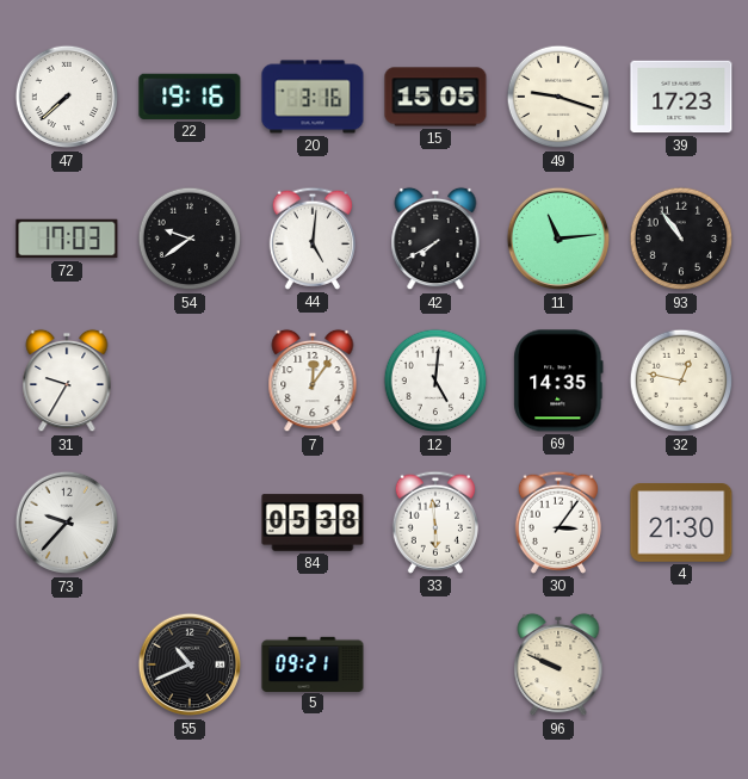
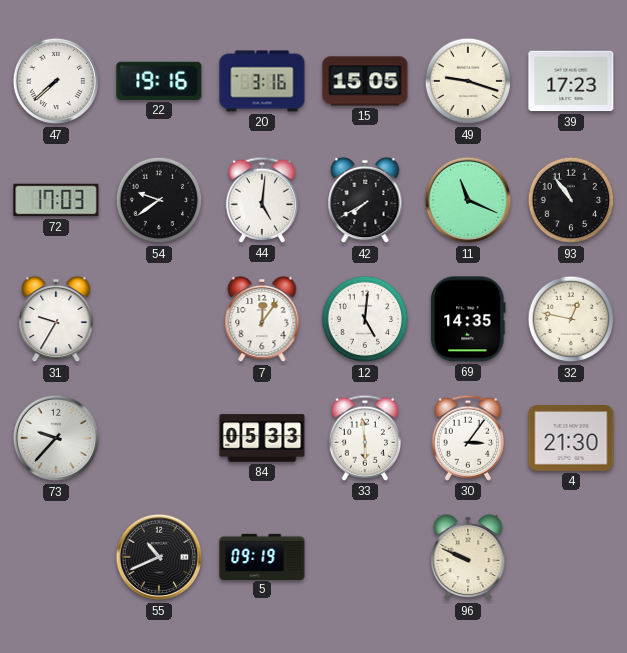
11: 11:14 -> 11:19 (468, 200)
84: 05:38 -> 05:33 (262, 438)
5: 09:21 -> 09:19 (262, 556)
